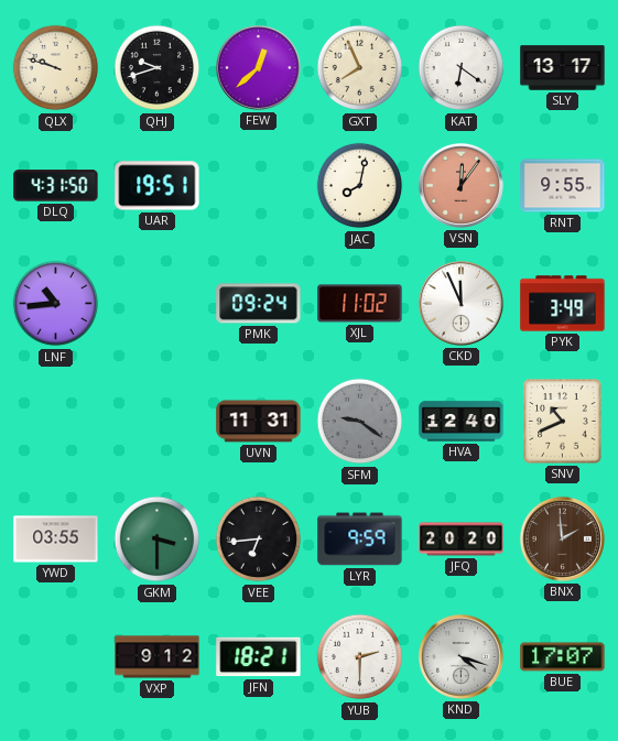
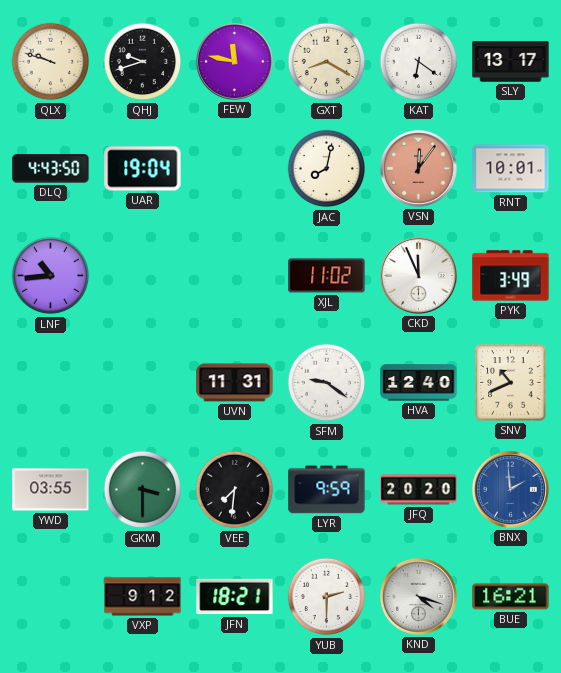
FEW: 12:38 -> 11:47 (234, 61)
GXT: 7:56 -> 8:20 (327, 62)
DLQ: 4:31 -> 4:43 (51, 169)
UAR: 19:51 -> 19:04 (143, 169)
RNT: 9:55 -> 10:01 (511, 169)
PMK: 09:24 -> none (259, 304)
SFM dial: grey -> white (327, 383)
VEE: 6:44 -> 7:31 (235, 490)
BNX dial: brown -> blue (510, 489)
BUE: 17:07 -> 16:21 (511, 597)
